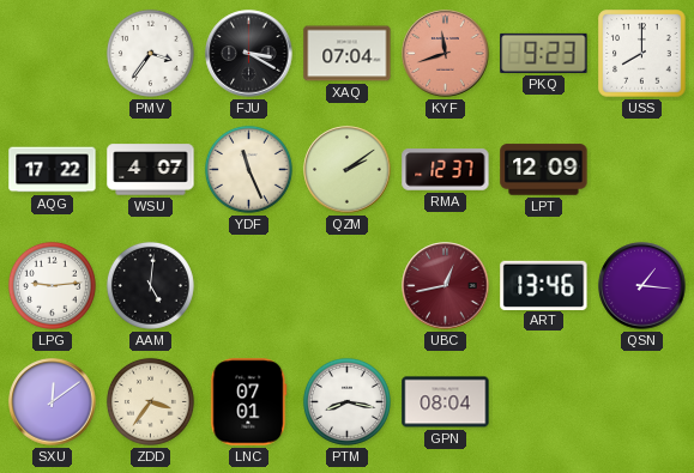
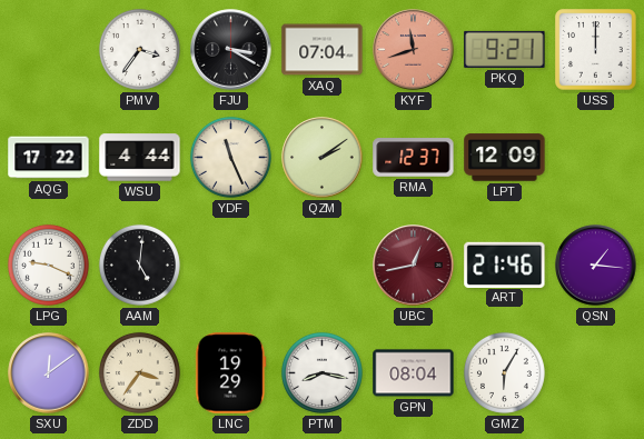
PKQ: 9:23 -> 9:21 (505, 49)
USS: 8:00 -> 12:00 (596, 50)
WSU: 4:07 -> 4:44 (140, 158)
LPG: 9:14 -> 9:19 (48, 265)
ART: 13:46 -> 21:46 (505, 265)
LNC: 07:01 -> 19:29 (231, 373)
GMZ: none -> 6:05 (504, 372)
